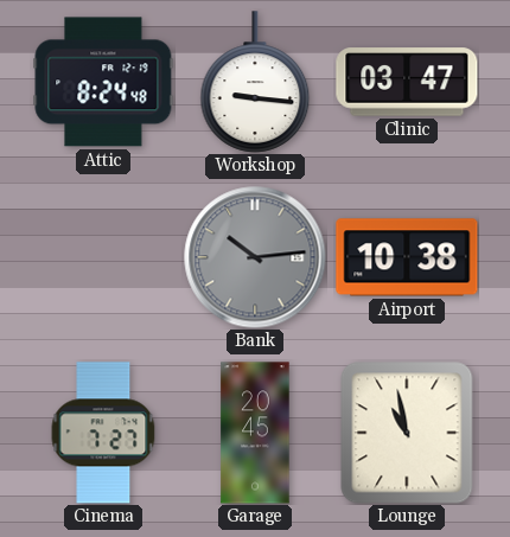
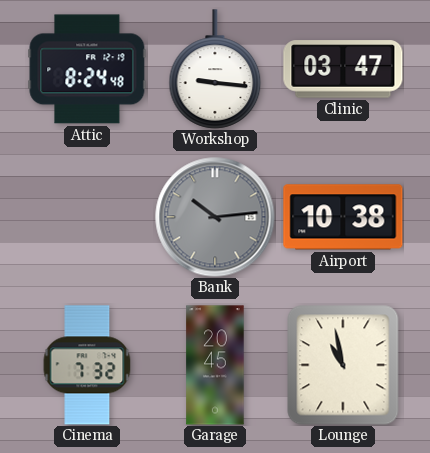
Cinema: 7:27 -> 7:32 (87, 365)
